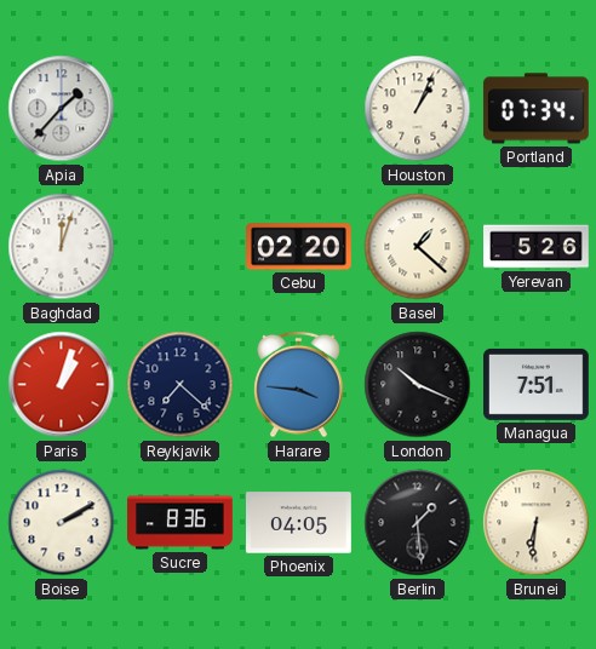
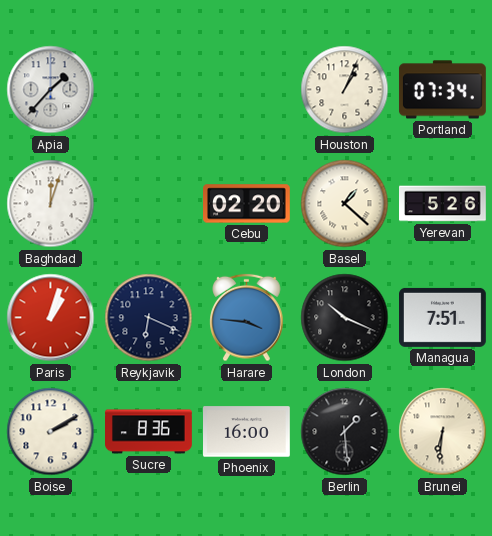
Reykjavik: 7:22 -> 6:19 (149, 318)
Phoenix: 04:05 -> 16:00 (247, 432)
